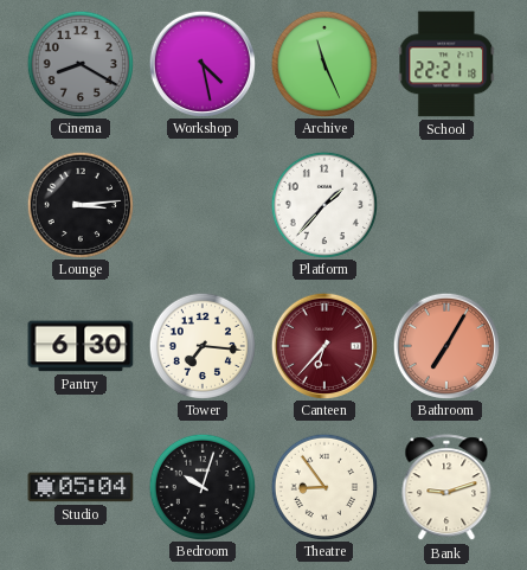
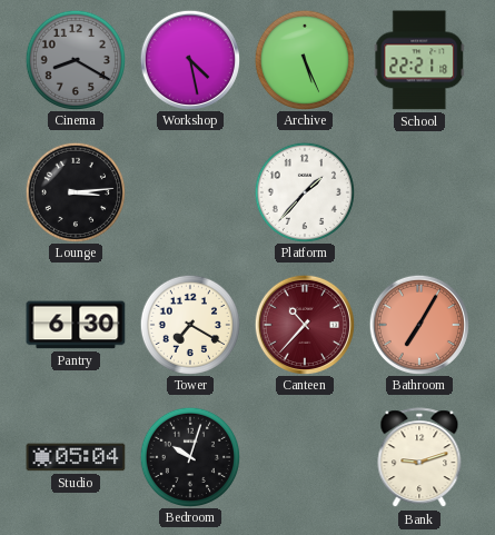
Archive: 11:26 -> 5:26 (304, 59)
Tower: 7:16 -> 7:20 (189, 324)
Canteen: 6:37 -> 10:37 (304, 324)
Theatre: 8:54 -> none (323, 486)
